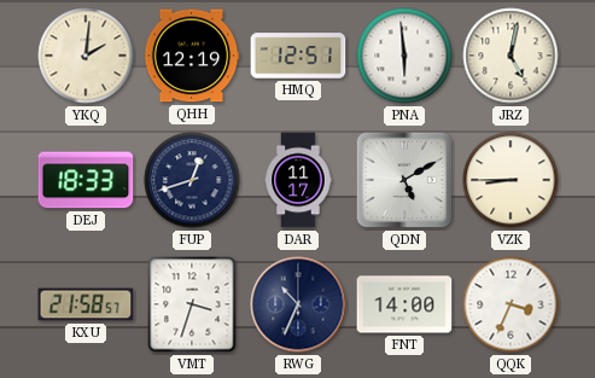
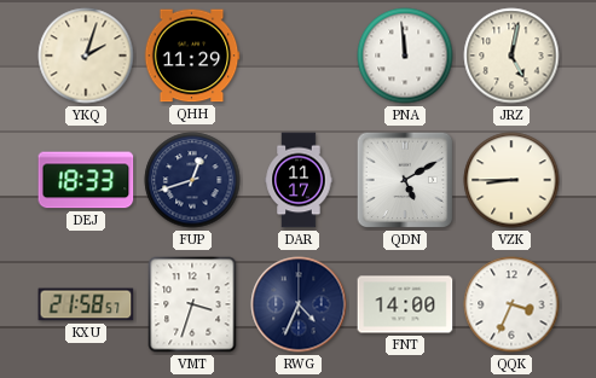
YKQ: 2:01 -> 2:03 (86, 56)
QHH: 12:19 -> 11:29 (192, 56)
HMQ: 12:51 -> none (298, 56)
PNA: 5:59 -> 11:59 (405, 56)
RWG: 10:34 -> 4:34 (299, 304)
